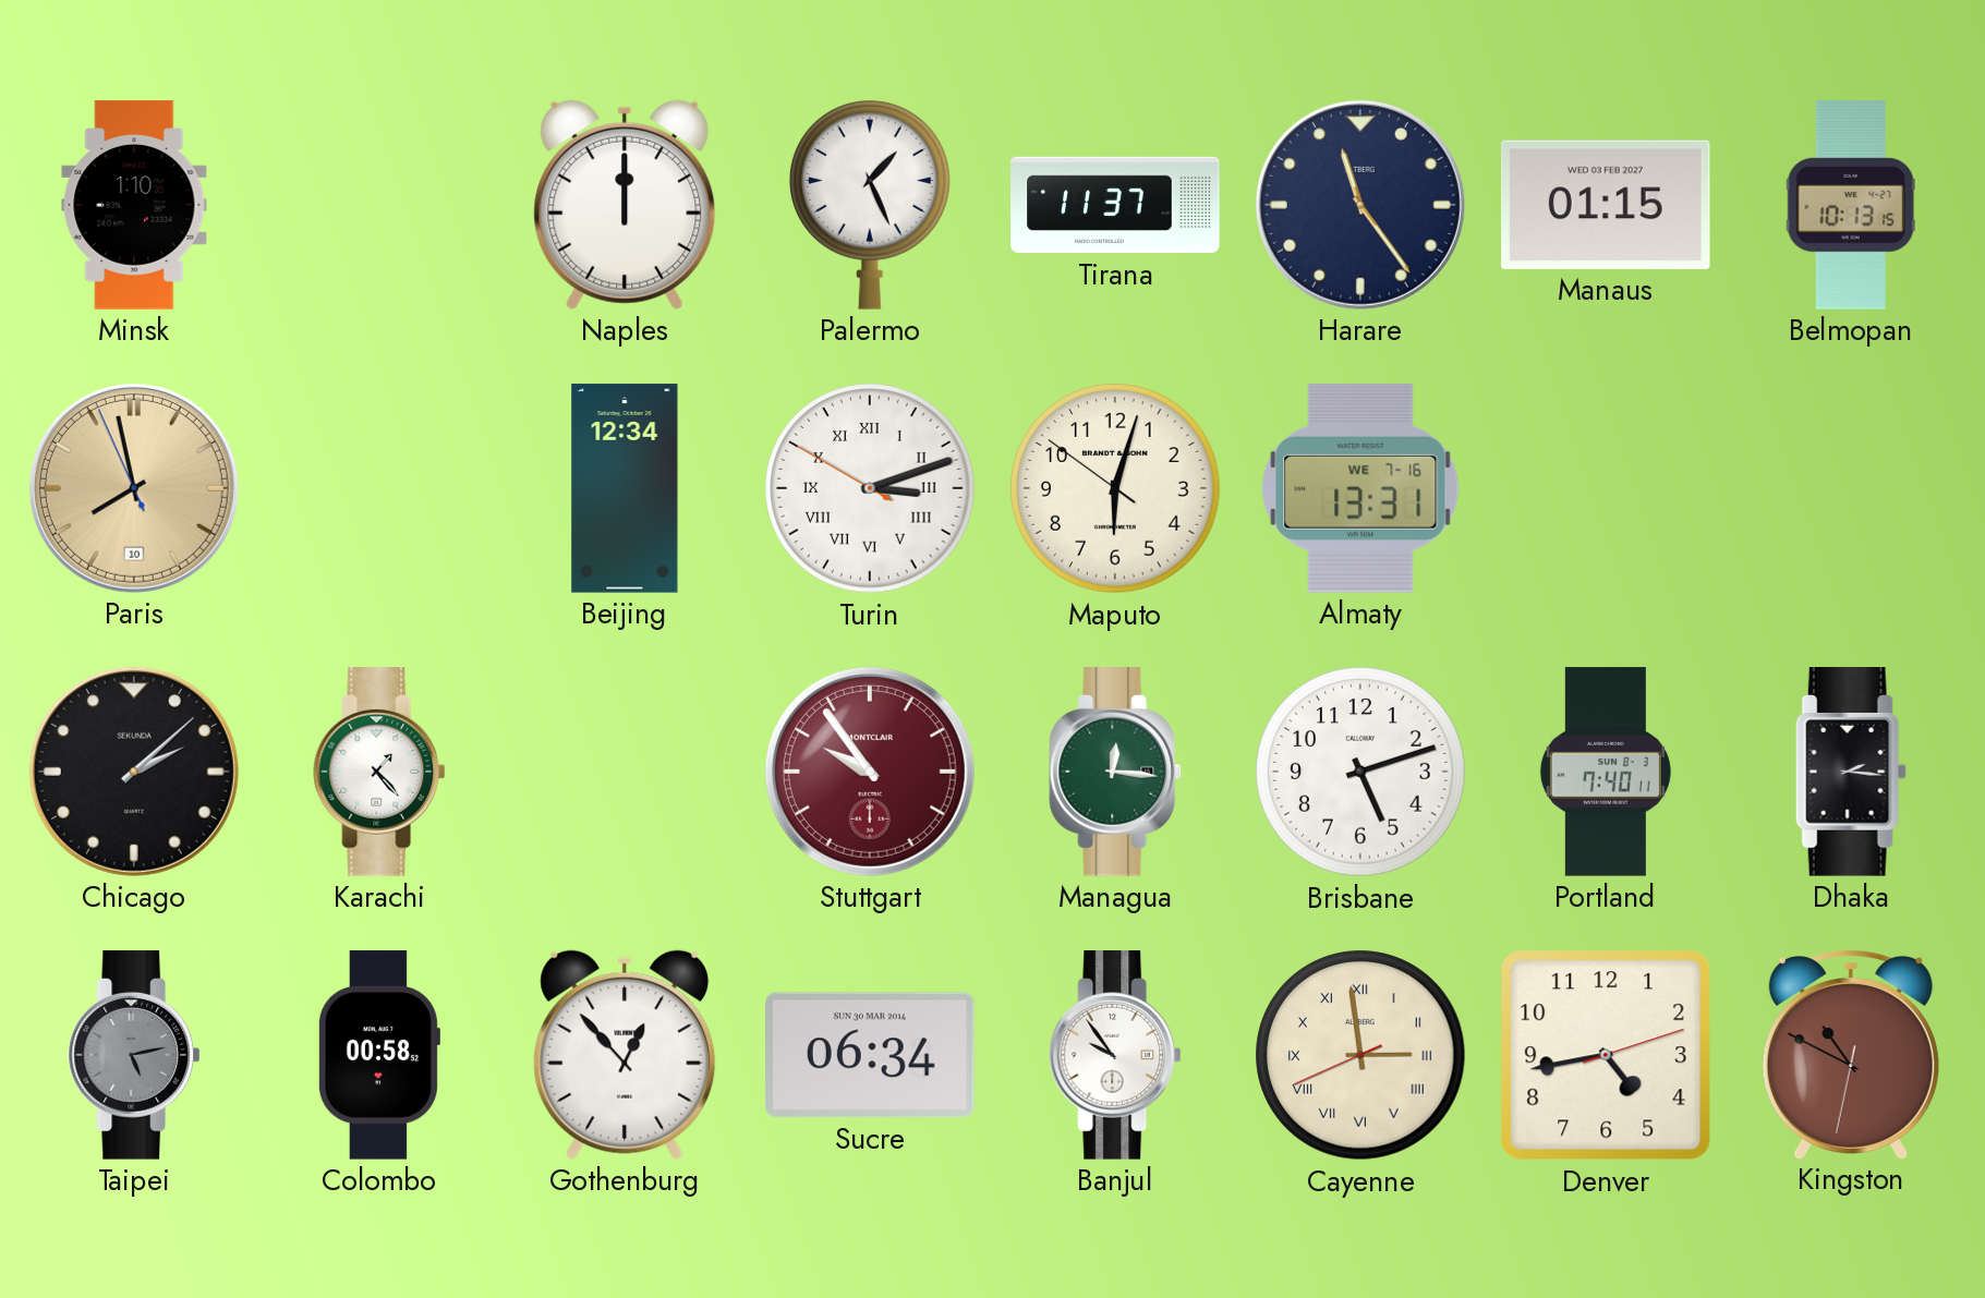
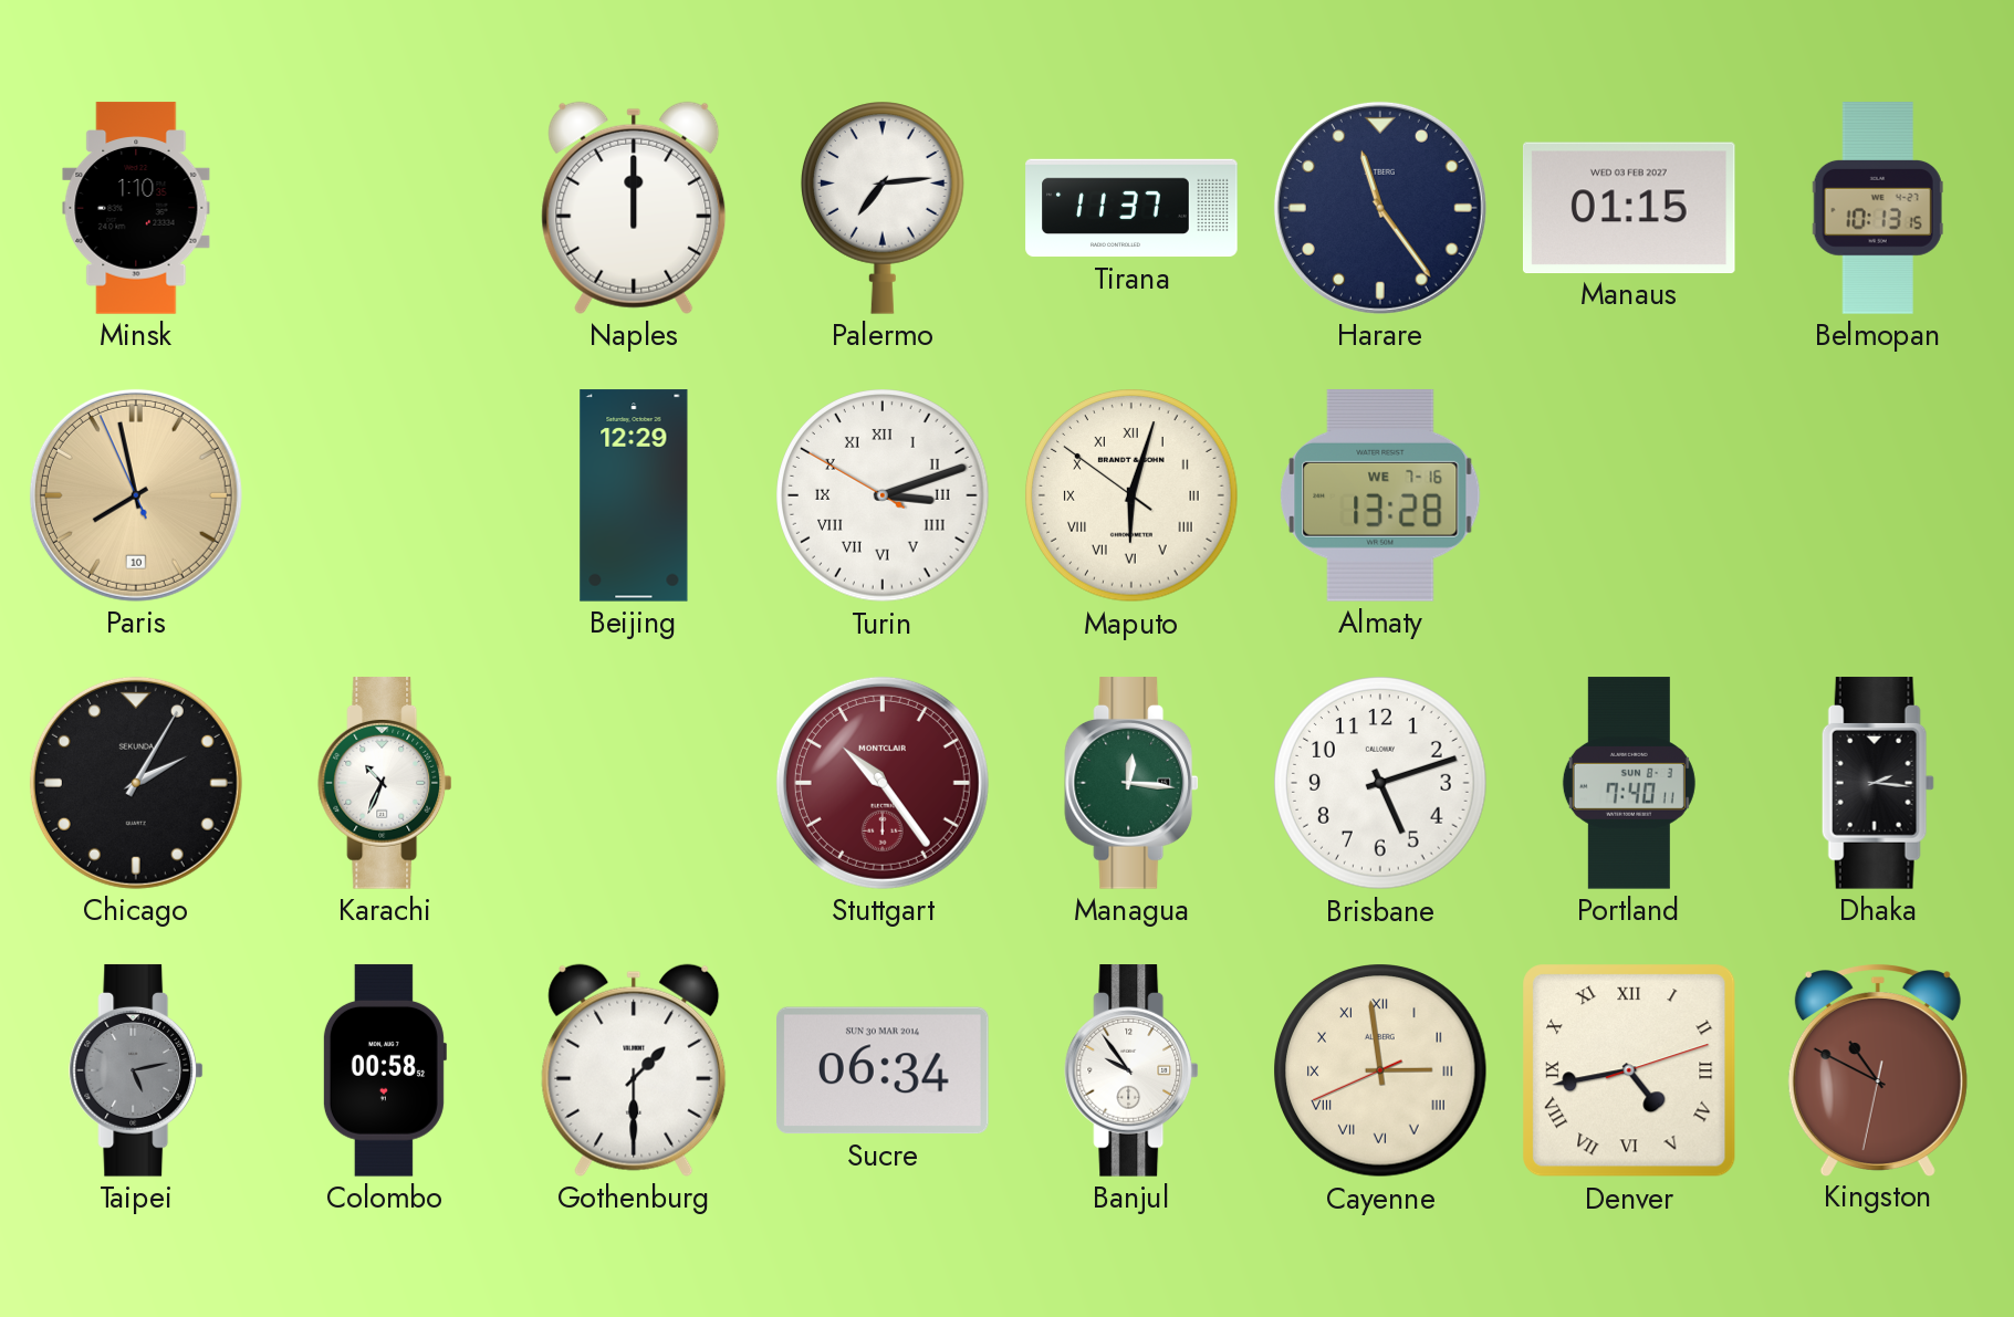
Palermo: 1:26 -> 7:14 (883, 208)
Beijing: 12:34 -> 12:29 (634, 495)
Maputo numerals: Arabic -> Roman (1131, 495)
Almaty: 13:31 -> 13:28 (1380, 495)
Chicago: 2:08 -> 2:05 (136, 783)
Karachi: 1:23 -> 10:34 (385, 783)
Stuttgart: 9:54 -> 10:24 (883, 783)
Gothenburg: 12:53 -> 1:30 (634, 1070)
Denver numerals: Arabic -> Roman (1629, 1070)
